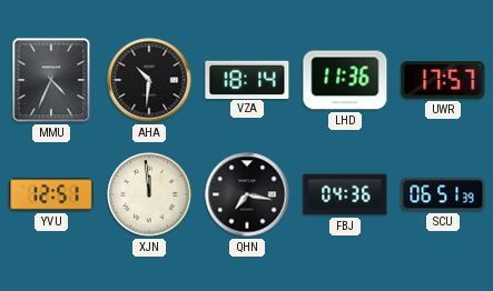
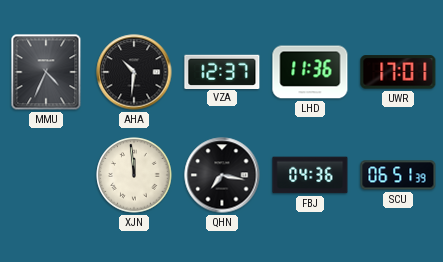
VZA: 18:14 -> 12:37 (222, 71)
UWR: 17:57 -> 17:01 (398, 72)
YVU: 12:51 -> none (51, 194)
